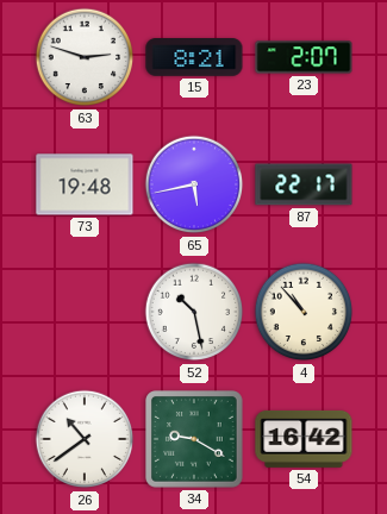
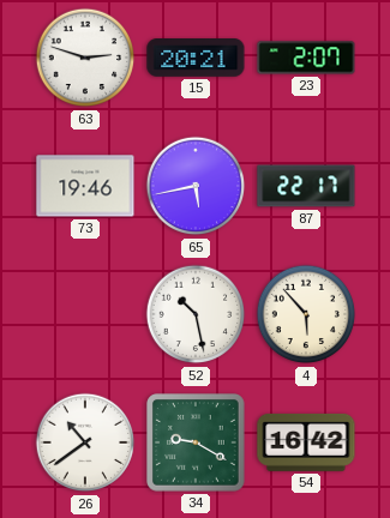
15: 8:21 -> 20:21 (196, 59)
73: 19:48 -> 19:46 (85, 186)
4: 10:53 -> 5:53 (306, 314)
